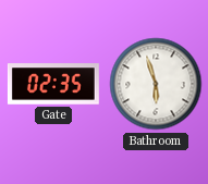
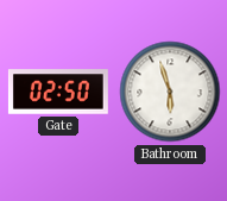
Gate: 02:35 -> 02:50 (58, 92)
